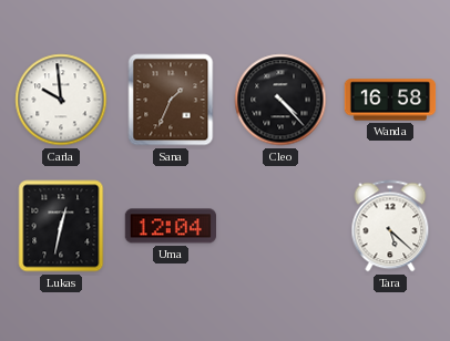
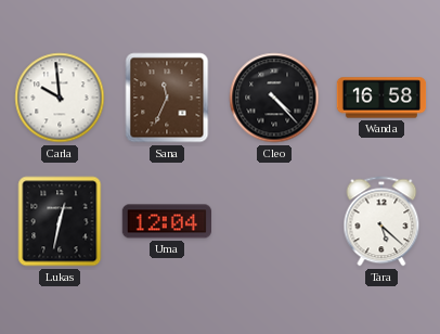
Sana: 1:34 -> 11:34 (167, 98)
